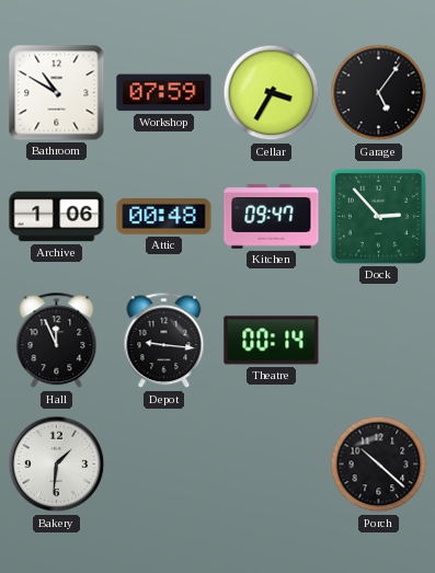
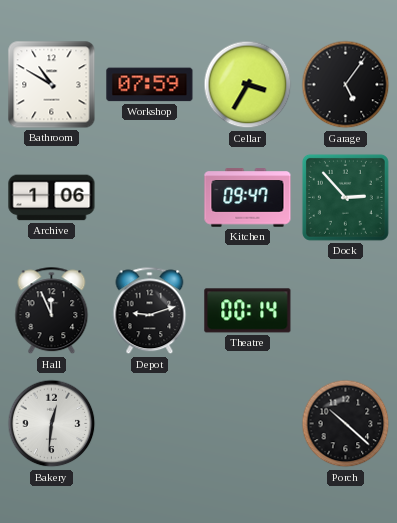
Attic: 00:48 -> none (164, 217)
Depot: 9:16 -> 9:12 (150, 311)
Bakery: 1:31 -> 12:31 (52, 424)
